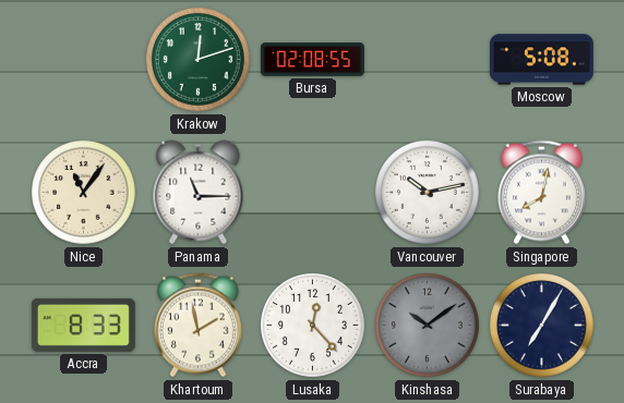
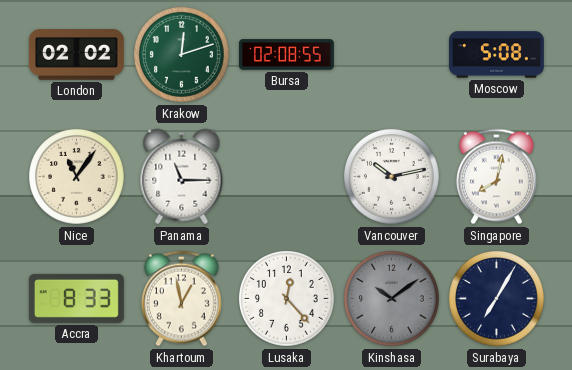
London: none -> 02:02 (76, 55)
Khartoum: 1:58 -> 12:58 (181, 299)
